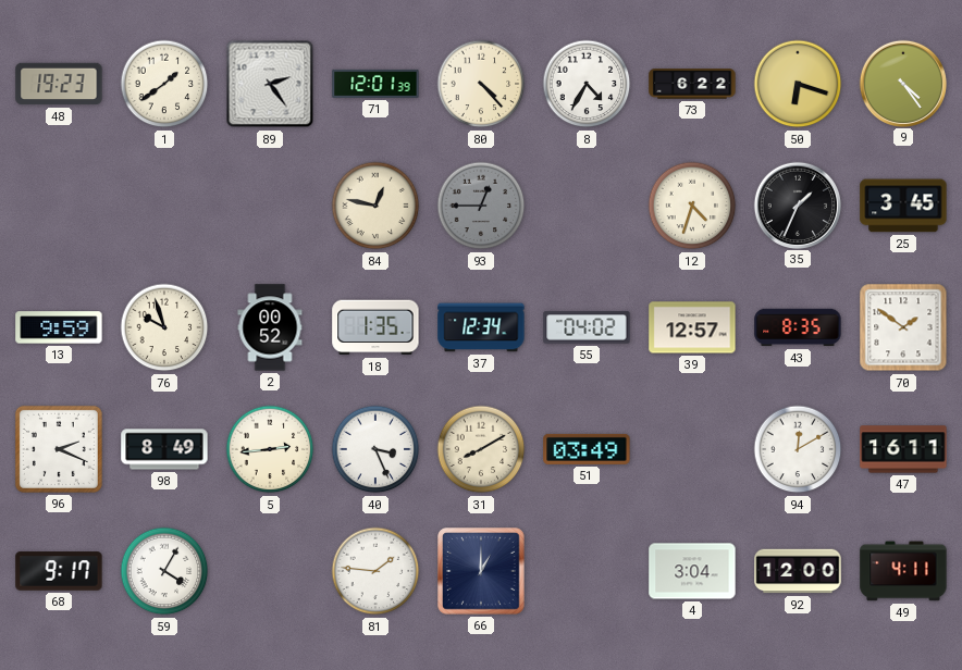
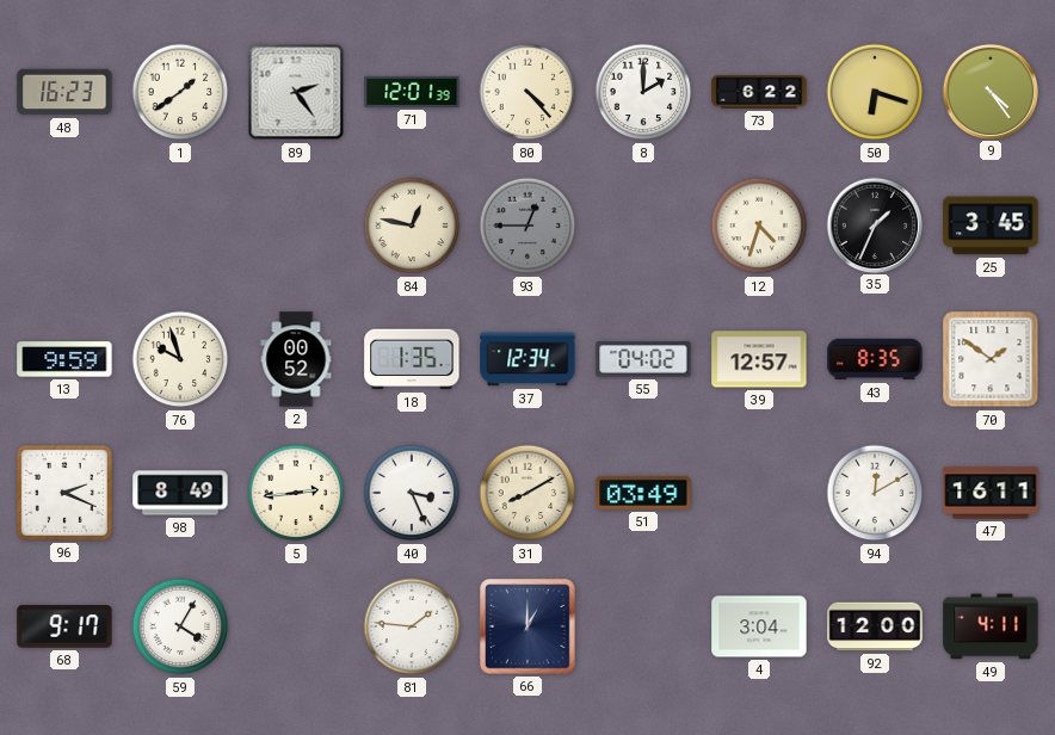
48: 19:23 -> 16:23 (64, 92)
8: 4:35 -> 2:00 (643, 92)
